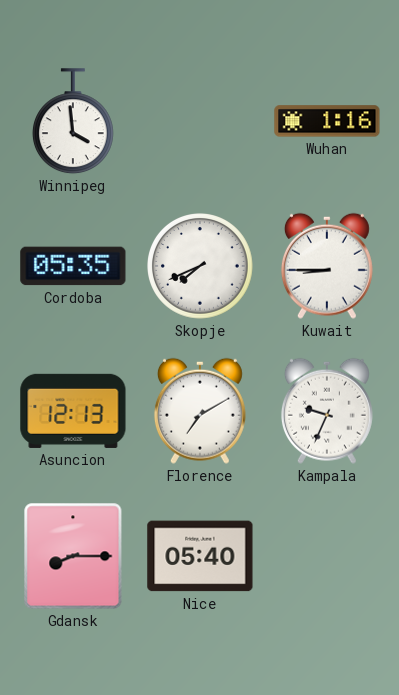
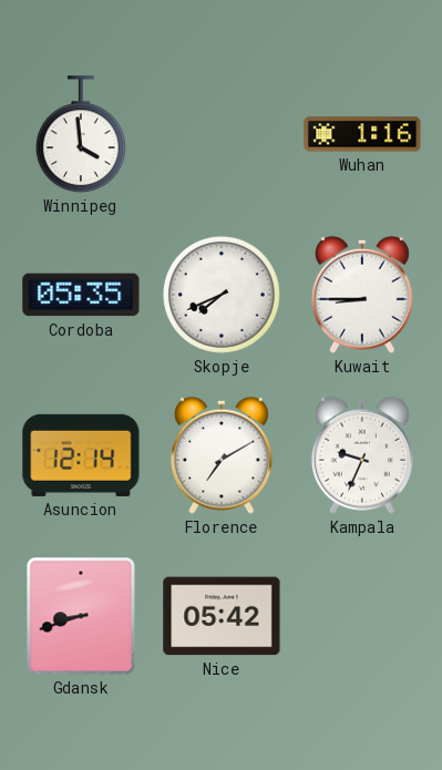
Asuncion: 12:13 -> 12:14 (81, 455)
Gdansk: 8:15 -> 8:42 (81, 616)
Nice: 05:40 -> 05:42 (222, 616)
